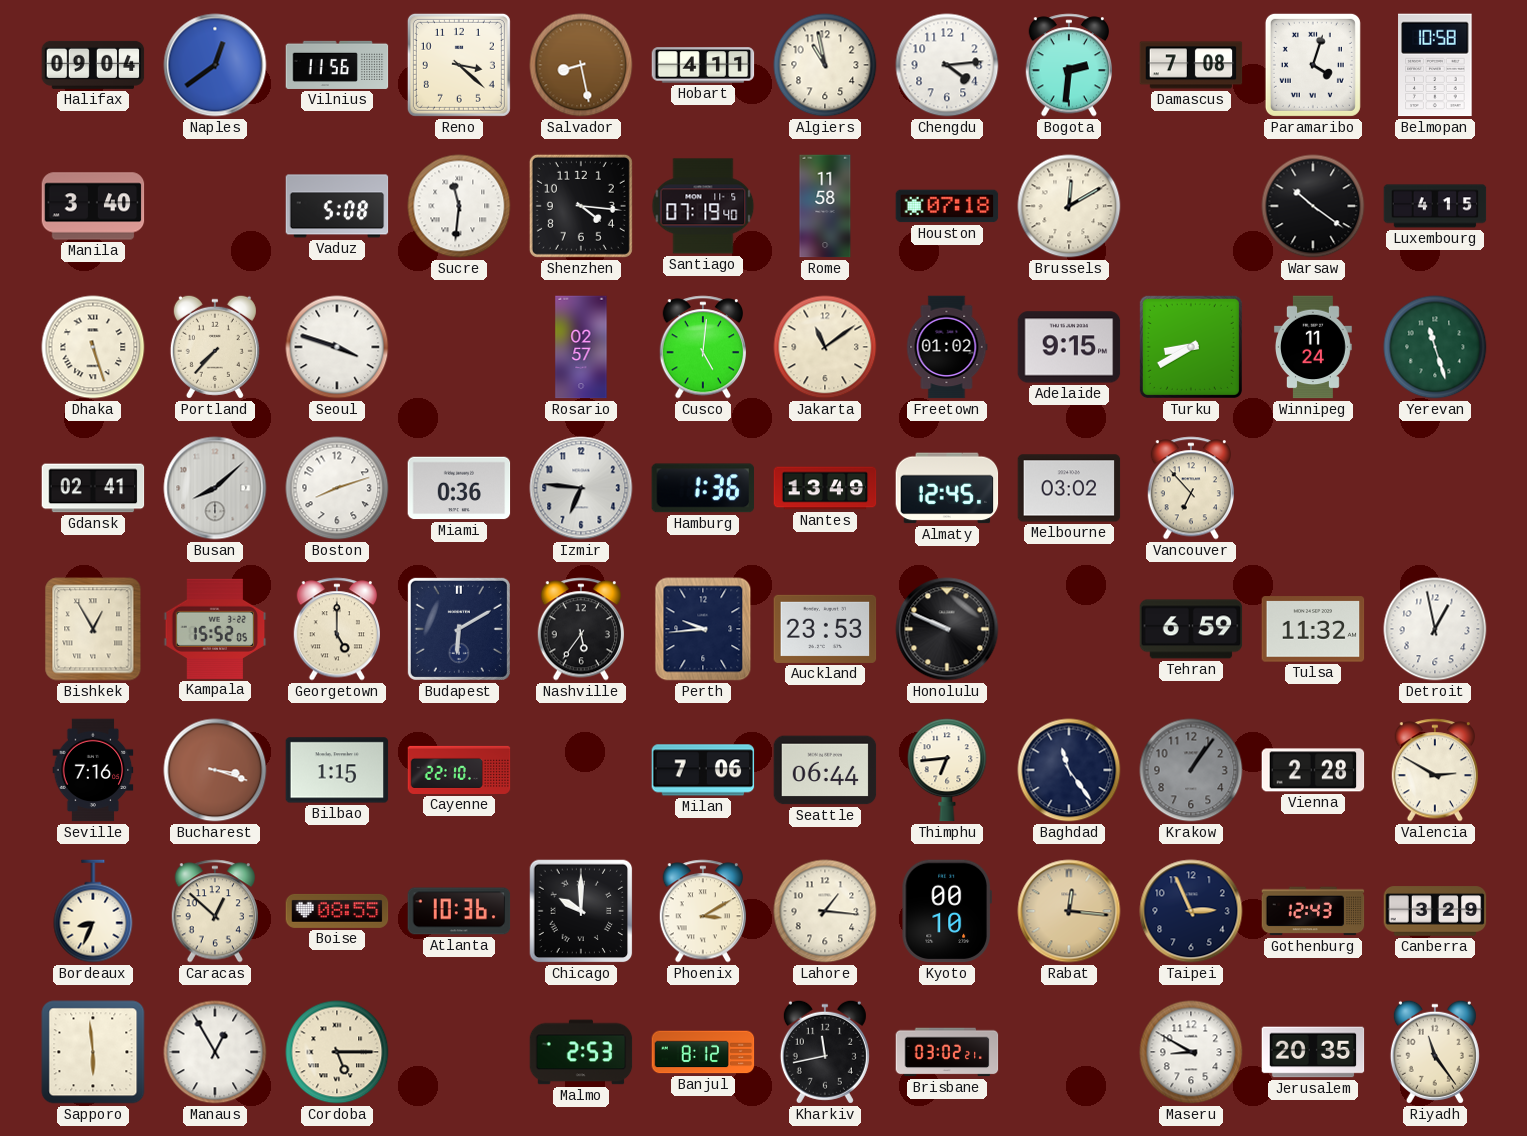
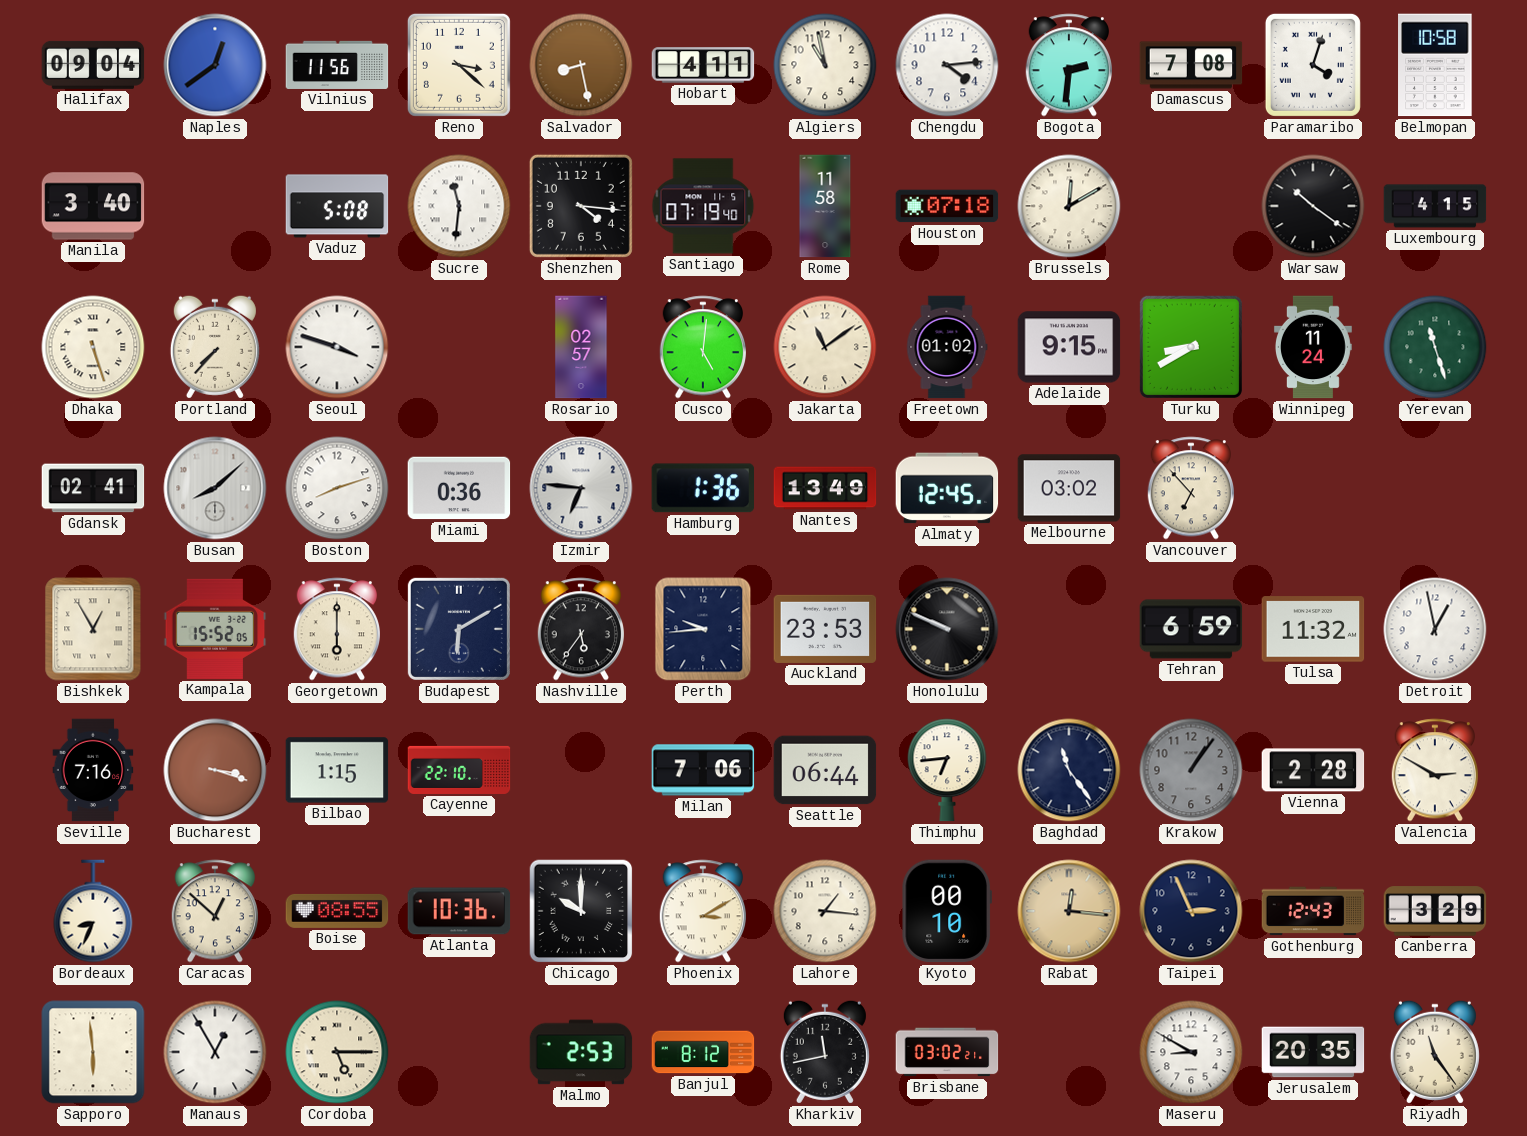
Georgetown: 5:00 -> 6:00 (336, 629)
